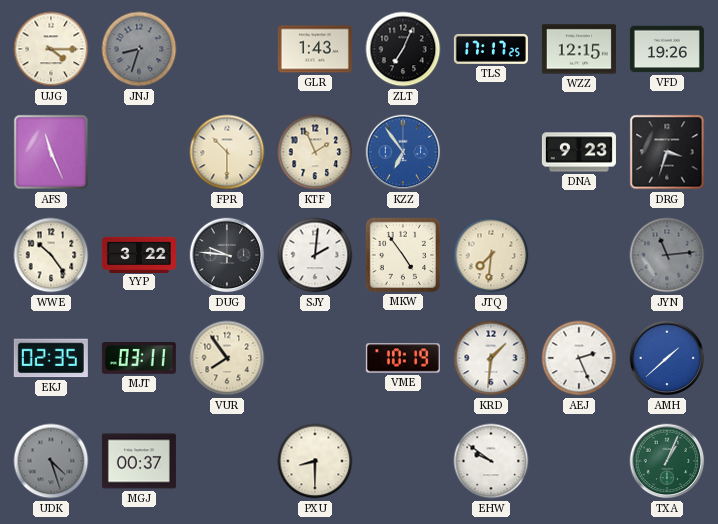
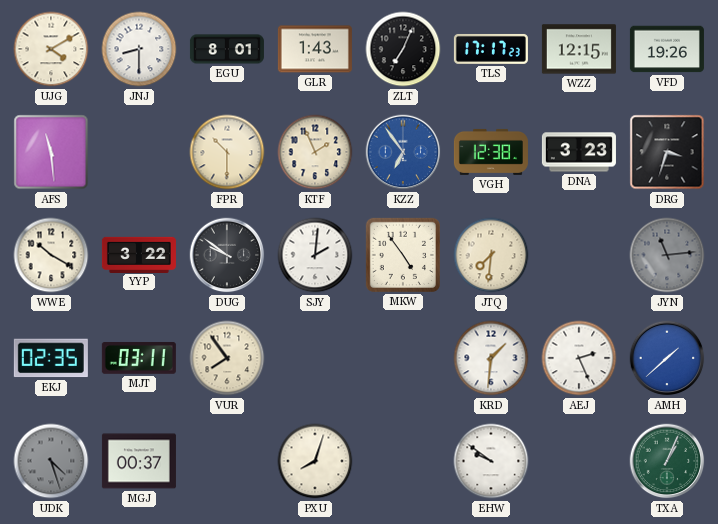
UJG: 4:15 -> 4:10 (51, 49)
JNJ: 8:33 -> 8:30 (139, 49)
JNJ dial: grey -> white (139, 49)
EGU: none -> 8:01 (227, 49)
TLS: 17:17:25 -> 17:17:23 (491, 49)
AFS: 11:26 -> 11:29 (51, 152)
VGH: none -> 12:38 (491, 152)
DNA: 9:23 -> 3:23 (579, 152)
WWE: 10:24 -> 10:20 (51, 255)
DUG: 9:46 -> 9:51 (227, 255)
VME: 10:19 -> none (403, 358)
PXU: 8:30 -> 8:03 (315, 461)
